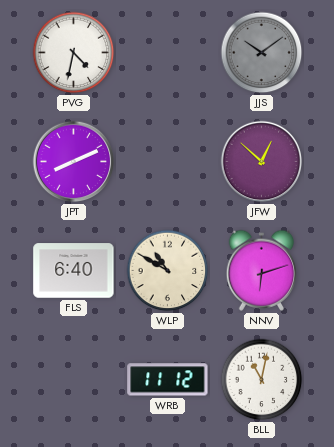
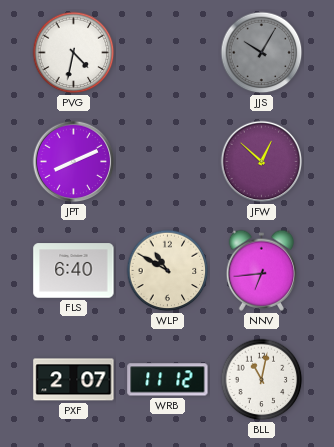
JJS: 10:09 -> 10:05 (262, 53)
NNV: 6:12 -> 6:44 (261, 270)
PXF: none -> 2:07 (74, 380)
